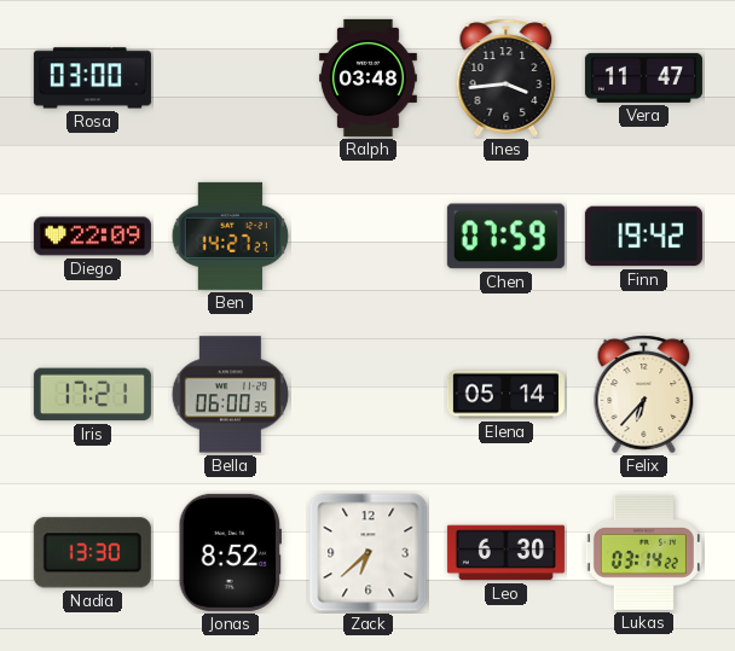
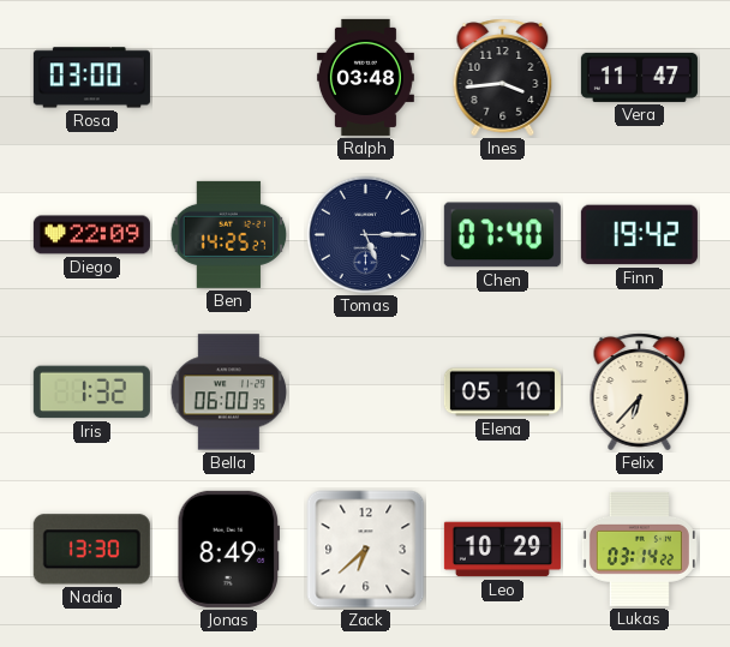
Ben: 14:27 -> 14:25 (229, 234)
Tomas: none -> 5:15 (366, 235)
Chen: 07:59 -> 07:40 (502, 235)
Iris: 17:21 -> 1:32 (91, 393)
Elena: 05:14 -> 05:10 (502, 393)
Jonas: 8:52 -> 8:49 (228, 549)
Leo: 6:30 -> 10:29 (502, 550)
